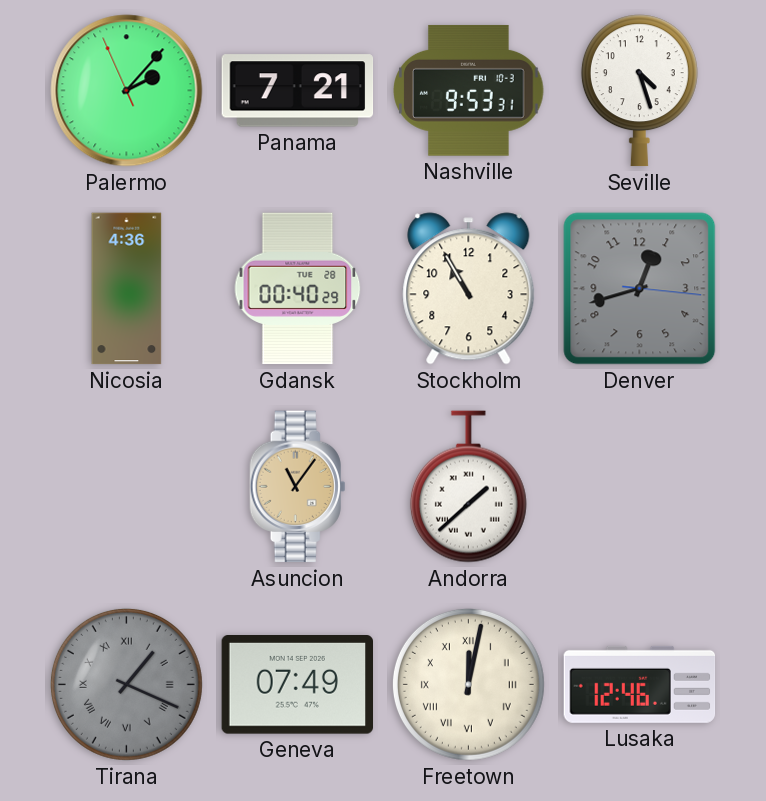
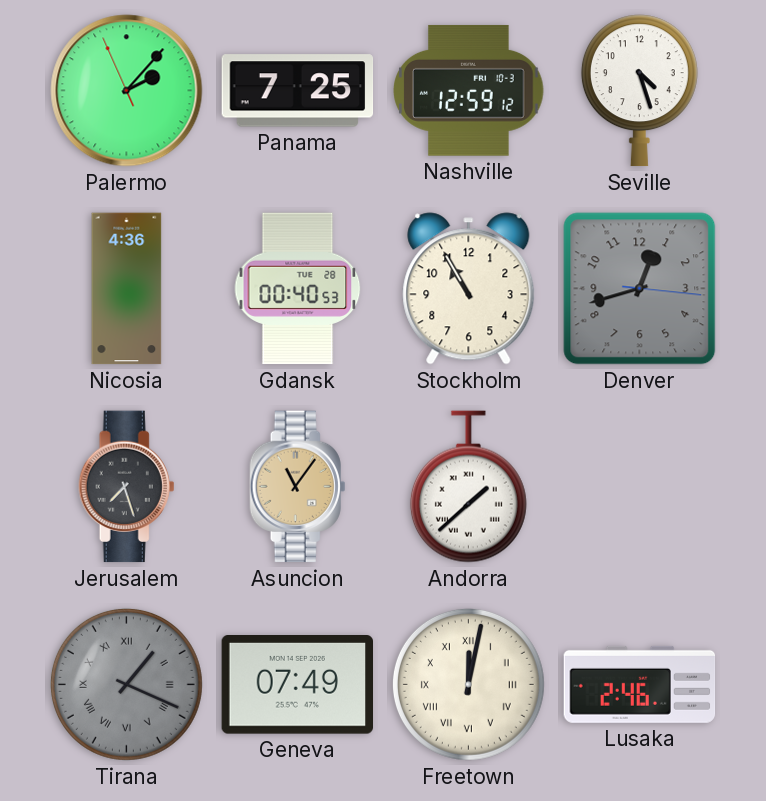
Panama: 7:21 -> 7:25 (298, 91)
Nashville: 9:53 -> 12:59 (469, 91)
Gdansk: 00:40:29 -> 00:40:53 (298, 289)
Jerusalem: none -> 7:27 (127, 487)
Lusaka: 12:46 -> 2:46 (640, 684)
